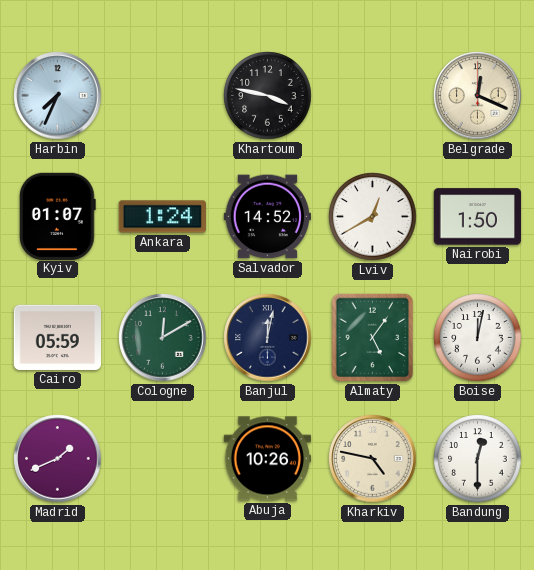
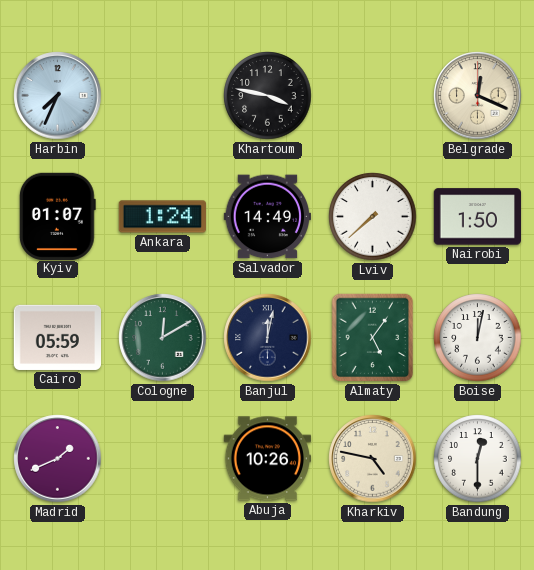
Salvador: 14:52 -> 14:49 (267, 217)
Lviv: 12:40 -> 7:38 (373, 217)
